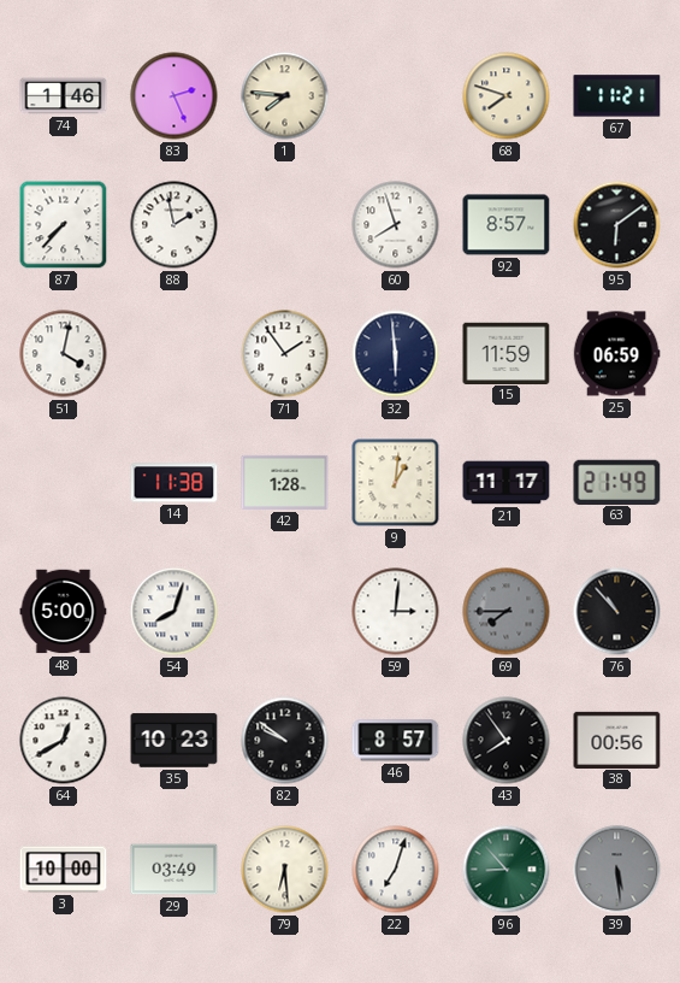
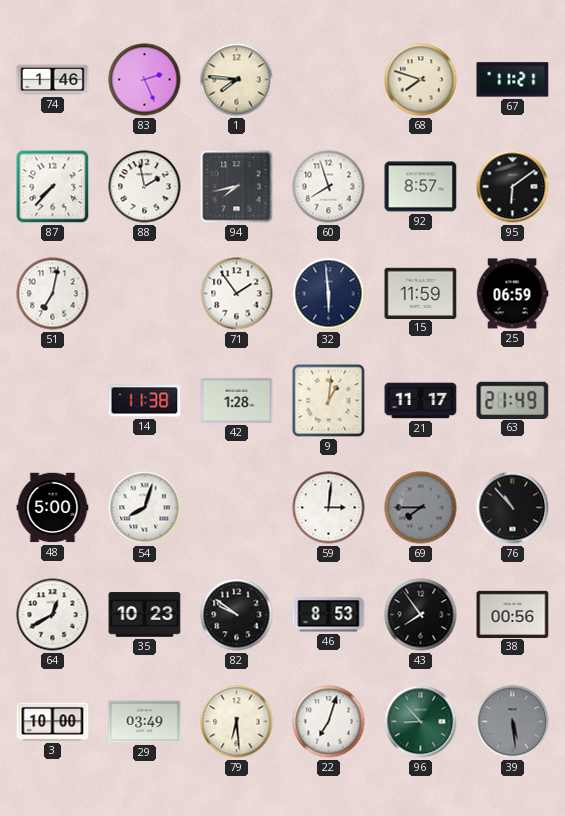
94: none -> 7:43 (237, 187)
51: 4:02 -> 7:02 (53, 294)
46: 8:57 -> 8:53 (329, 615)
